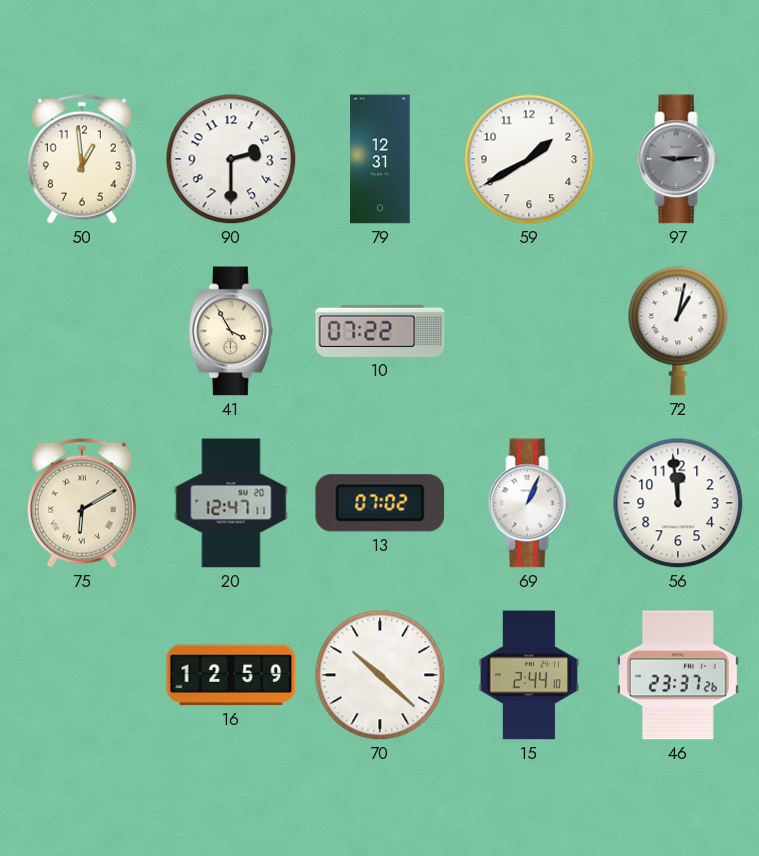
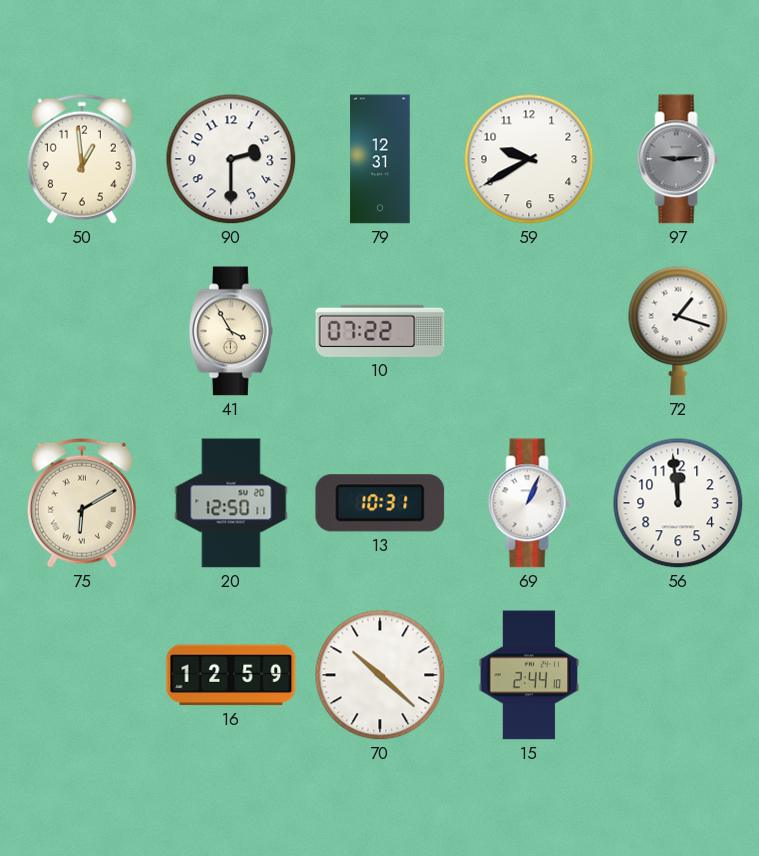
59: 1:40 -> 9:40 (529, 159)
72: 1:02 -> 1:18 (678, 331)
20: 12:47 -> 12:50 (231, 503)
13: 07:02 -> 10:31 (380, 503)
46: 23:37 -> none (678, 675)
